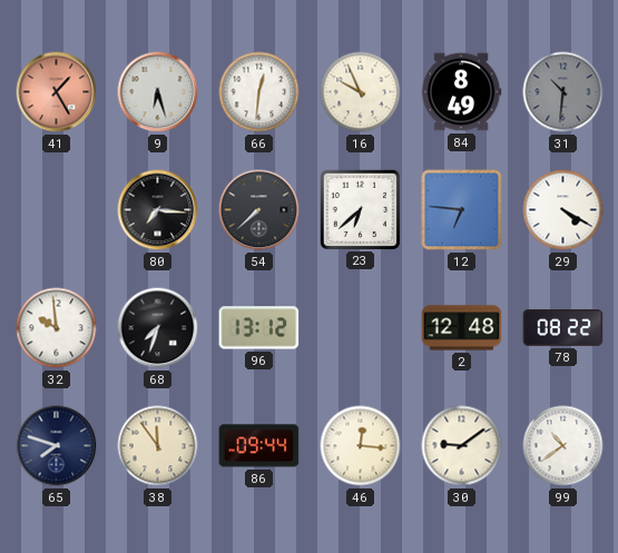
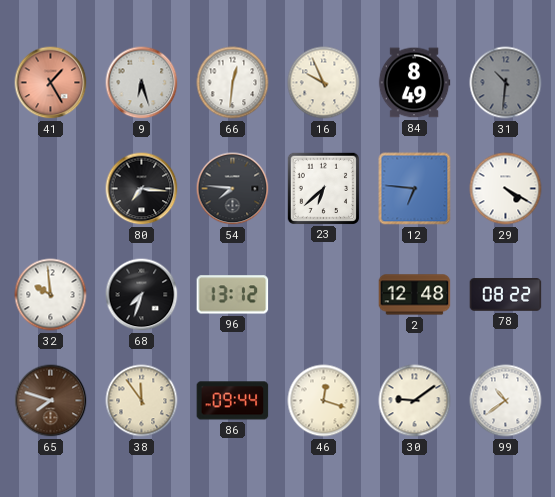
54: 7:38 -> 7:46 (233, 189)
65 dial: navy -> brown (51, 401)
46: 12:16 -> 12:18 (324, 401)
